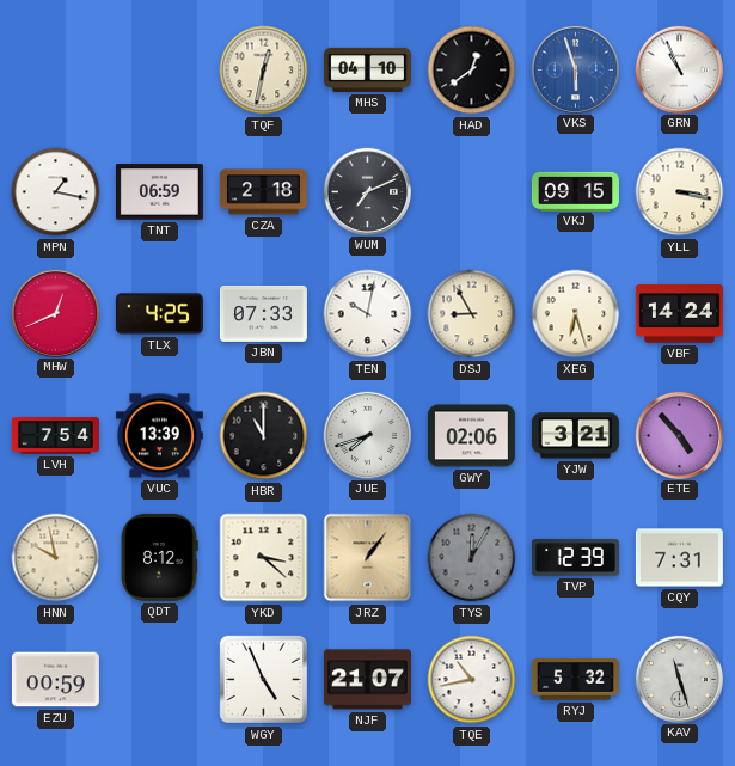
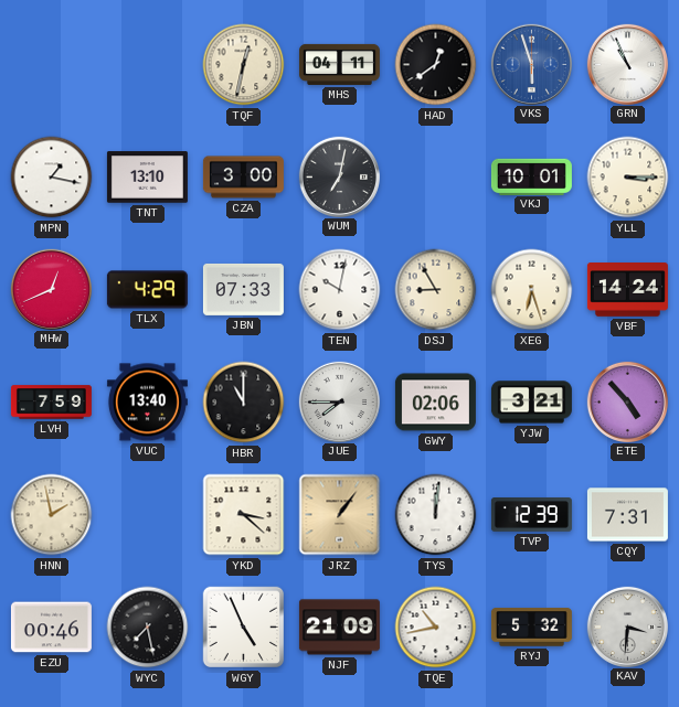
MHS: 04:10 -> 04:11 (339, 64)
TNT: 06:59 -> 13:10 (147, 178)
CZA: 2:18 -> 3:00 (243, 178)
WUM: 7:11 -> 7:02 (339, 176)
VKJ: 09:15 -> 10:01 (531, 176)
YLL: 3:17 -> 3:15 (628, 178)
TLX: 4:25 -> 4:29 (147, 290)
LVH: 7:54 -> 7:59 (51, 403)
VUC: 13:39 -> 13:40 (147, 403)
JUE: 7:42 -> 7:45 (339, 401)
HNN: 9:58 -> 1:58 (52, 515)
QDT: 8:12 -> none (160, 557)
TYS: 12:05 -> 12:01 (436, 515)
TYS dial: grey -> white (436, 515)
EZU: 00:59 -> 00:46 (51, 628)
WYC: none -> 7:28 (148, 628)
NJF: 21:07 -> 21:09 (339, 628)
KAV: 11:27 -> 3:31 (627, 626)
